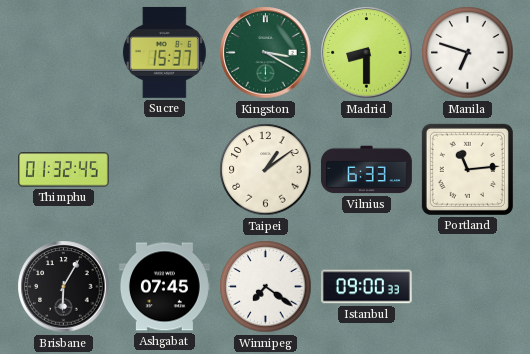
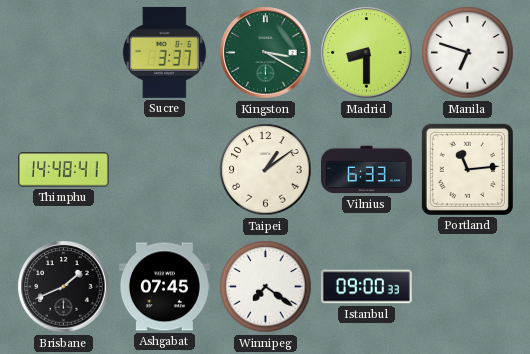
Sucre: 15:37 -> 3:37 (164, 52)
Thimphu: 01:32 -> 14:48 (63, 170)
Brisbane: 6:05 -> 1:41 (64, 287)
